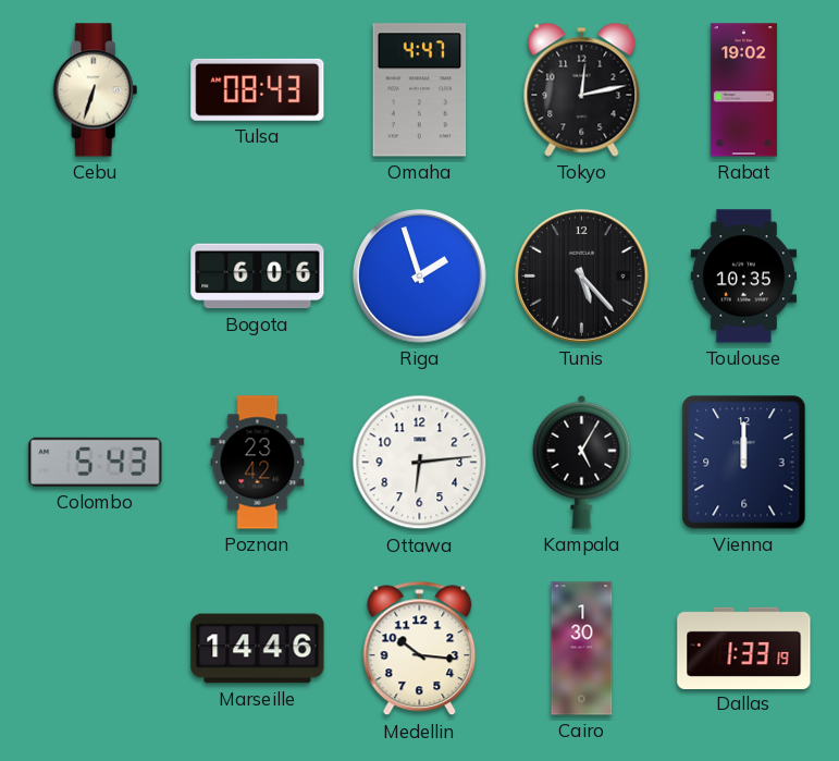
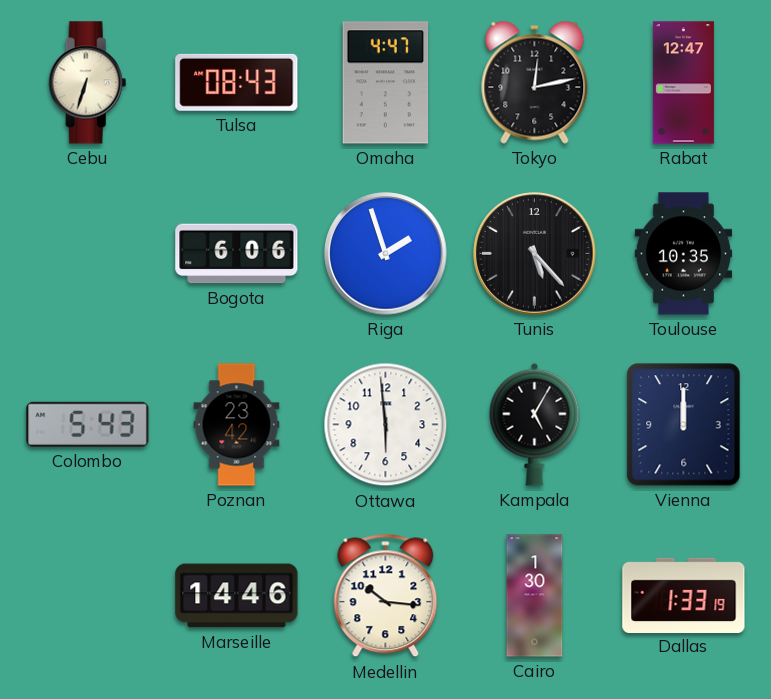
Rabat: 19:02 -> 12:47 (683, 83)
Ottawa: 6:14 -> 5:59 (386, 425)
